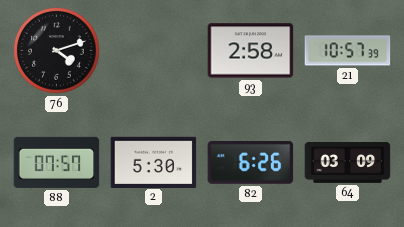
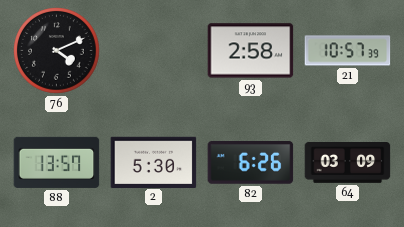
76: 4:12 -> 4:11 (57, 51)
88: 07:57 -> 13:57 (57, 162)
